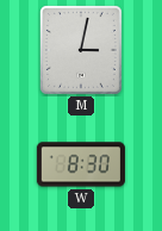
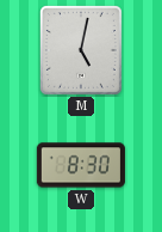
M: 3:02 -> 5:02 (81, 50)
